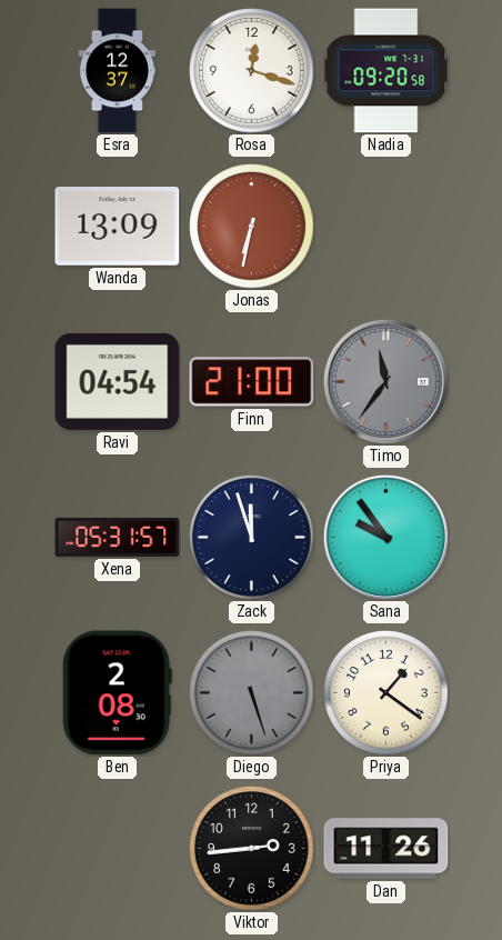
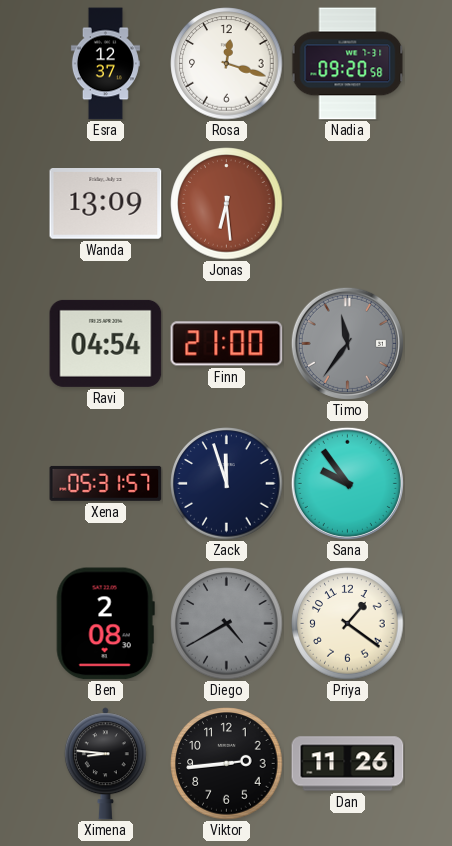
Jonas: 6:32 -> 6:29 (227, 204)
Diego: 5:27 -> 4:40 (227, 624)
Ximena: none -> 8:46 (105, 764)
